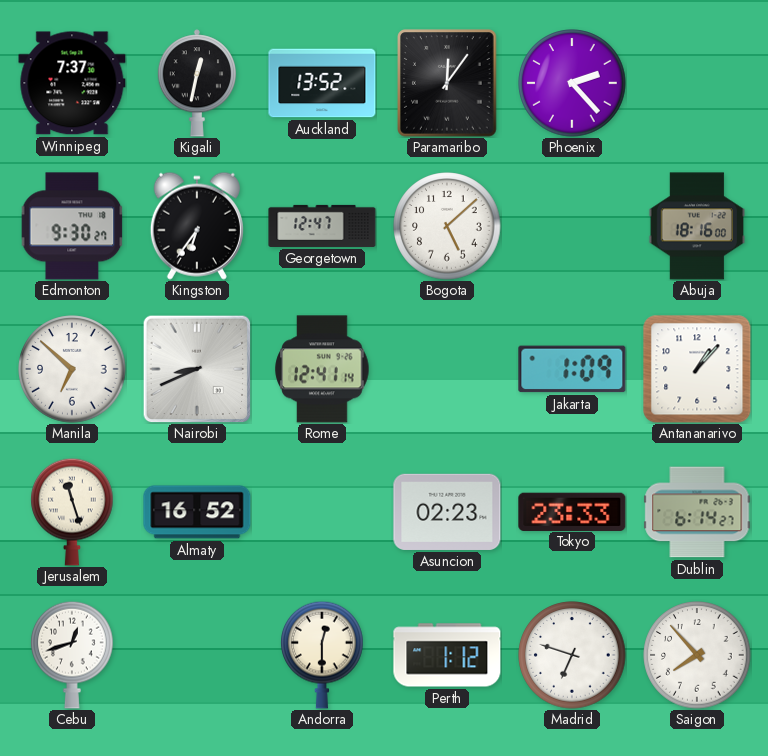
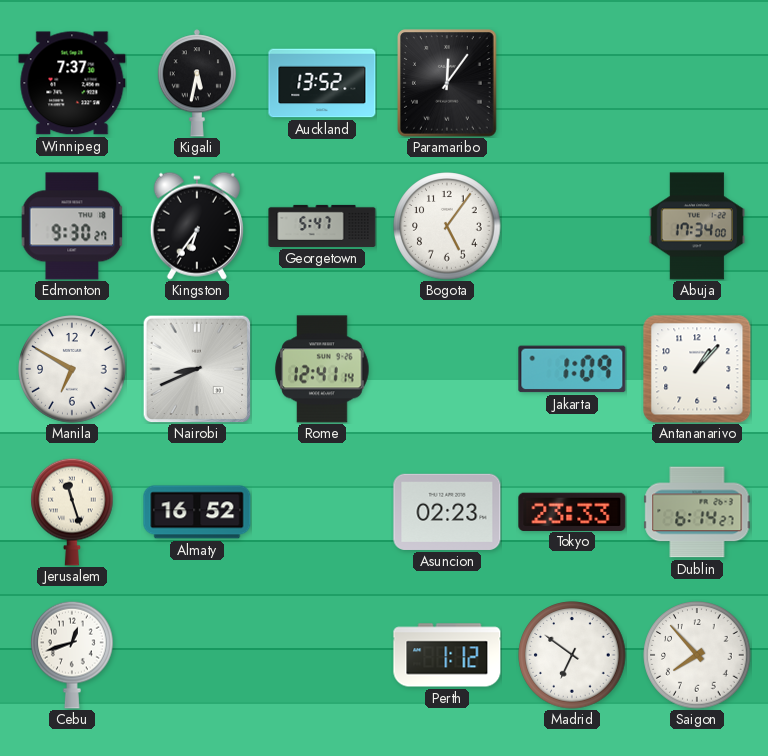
Kigali: 12:32 -> 5:32 (196, 83)
Phoenix: 2:23 -> none (572, 83)
Georgetown: 12:47 -> 5:47 (322, 226)
Bogota: 5:08 -> 5:06 (447, 226)
Abuja: 18:16 -> 17:34 (697, 226)
Manila: 6:52 -> 6:50 (72, 369)
Andorra: 12:30 -> none (322, 655)
Madrid: 6:48 -> 6:51 (572, 655)
